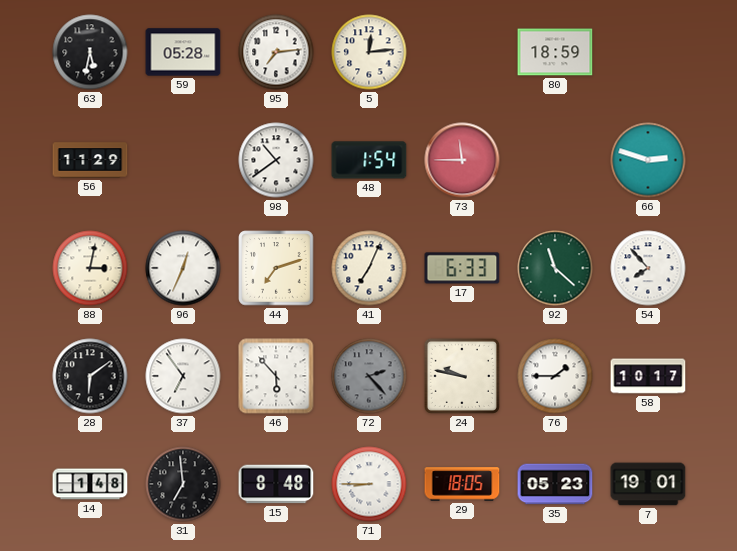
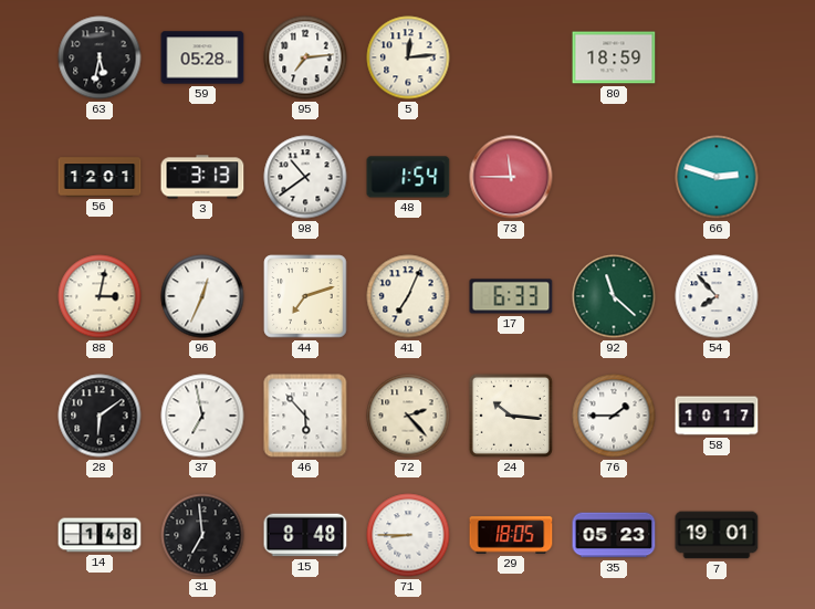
56: 11:29 -> 12:01 (100, 177)
3: none -> 3:13 (202, 177)
37: 6:54 -> 6:58 (202, 416)
72 dial: grey -> cream (408, 416)
24: 9:47 -> 10:16 (511, 416)
